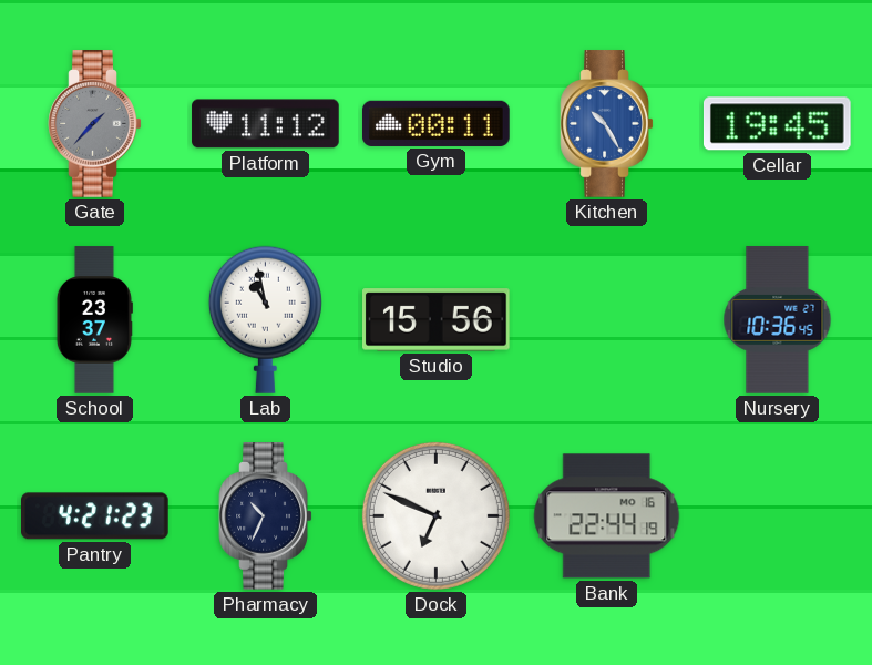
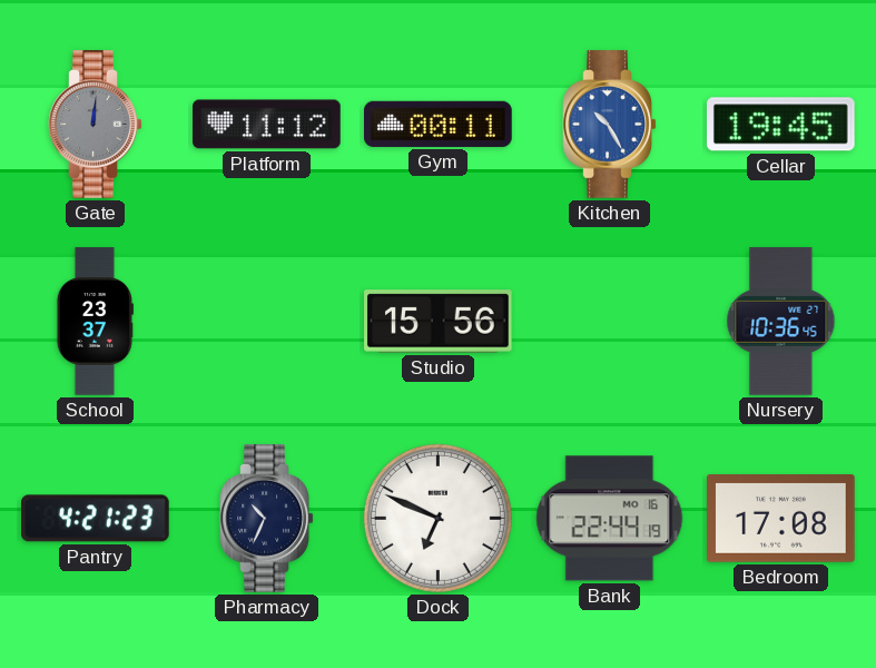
Gate: 1:37 -> 12:01 (96, 125)
Lab: 10:58 -> none (265, 319)
Bedroom: none -> 17:08 (781, 519)
